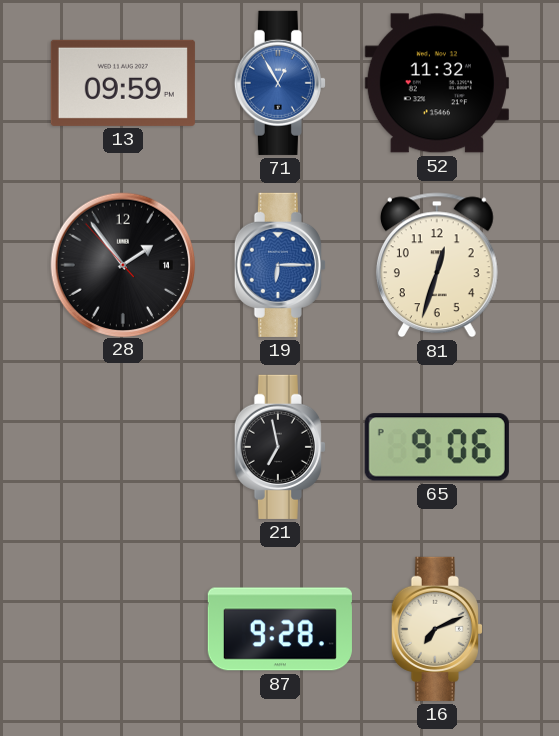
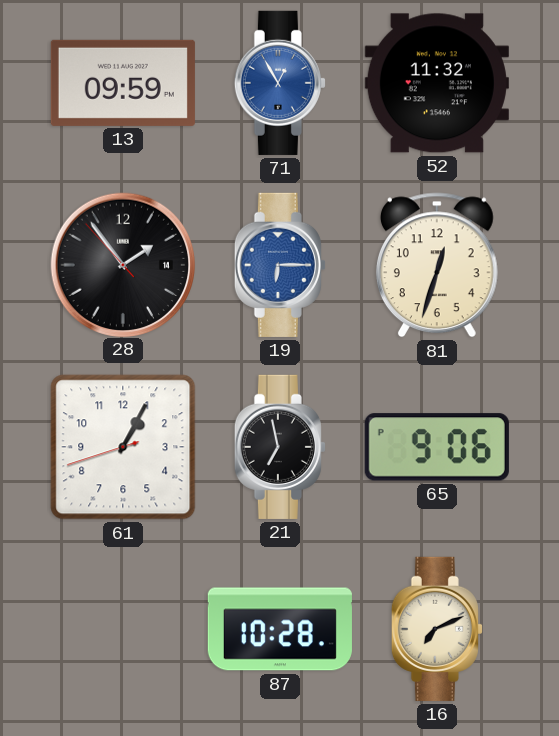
61: none -> 1:04 (123, 447)
87: 9:28 -> 10:28 (280, 629)
